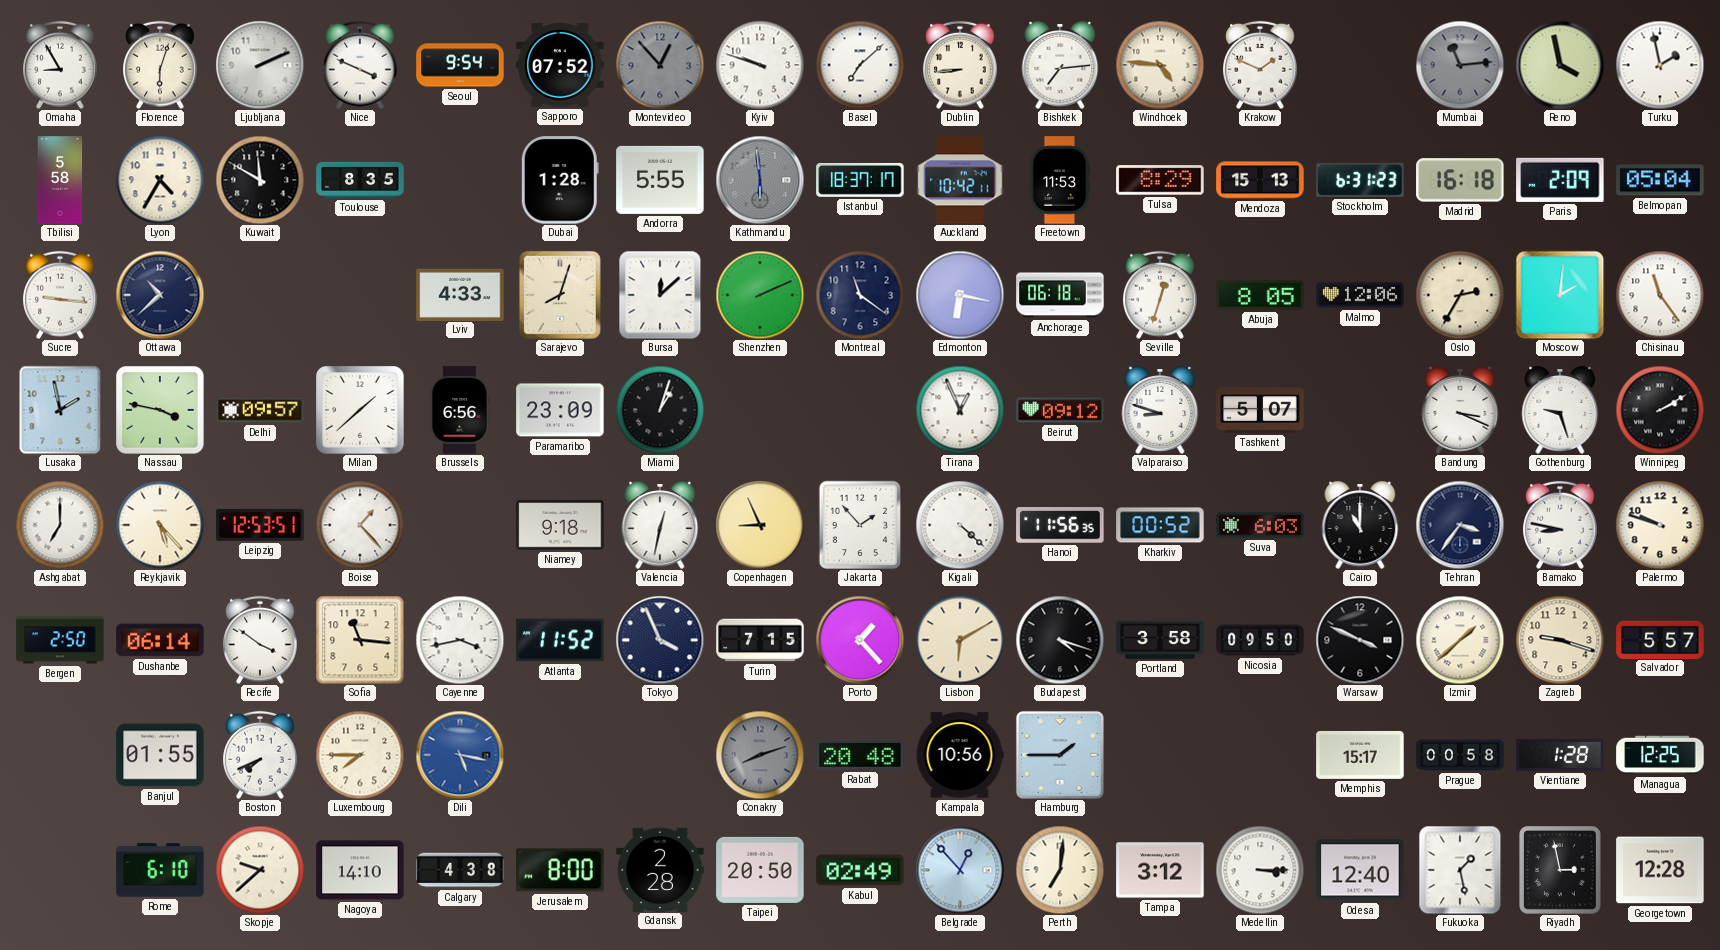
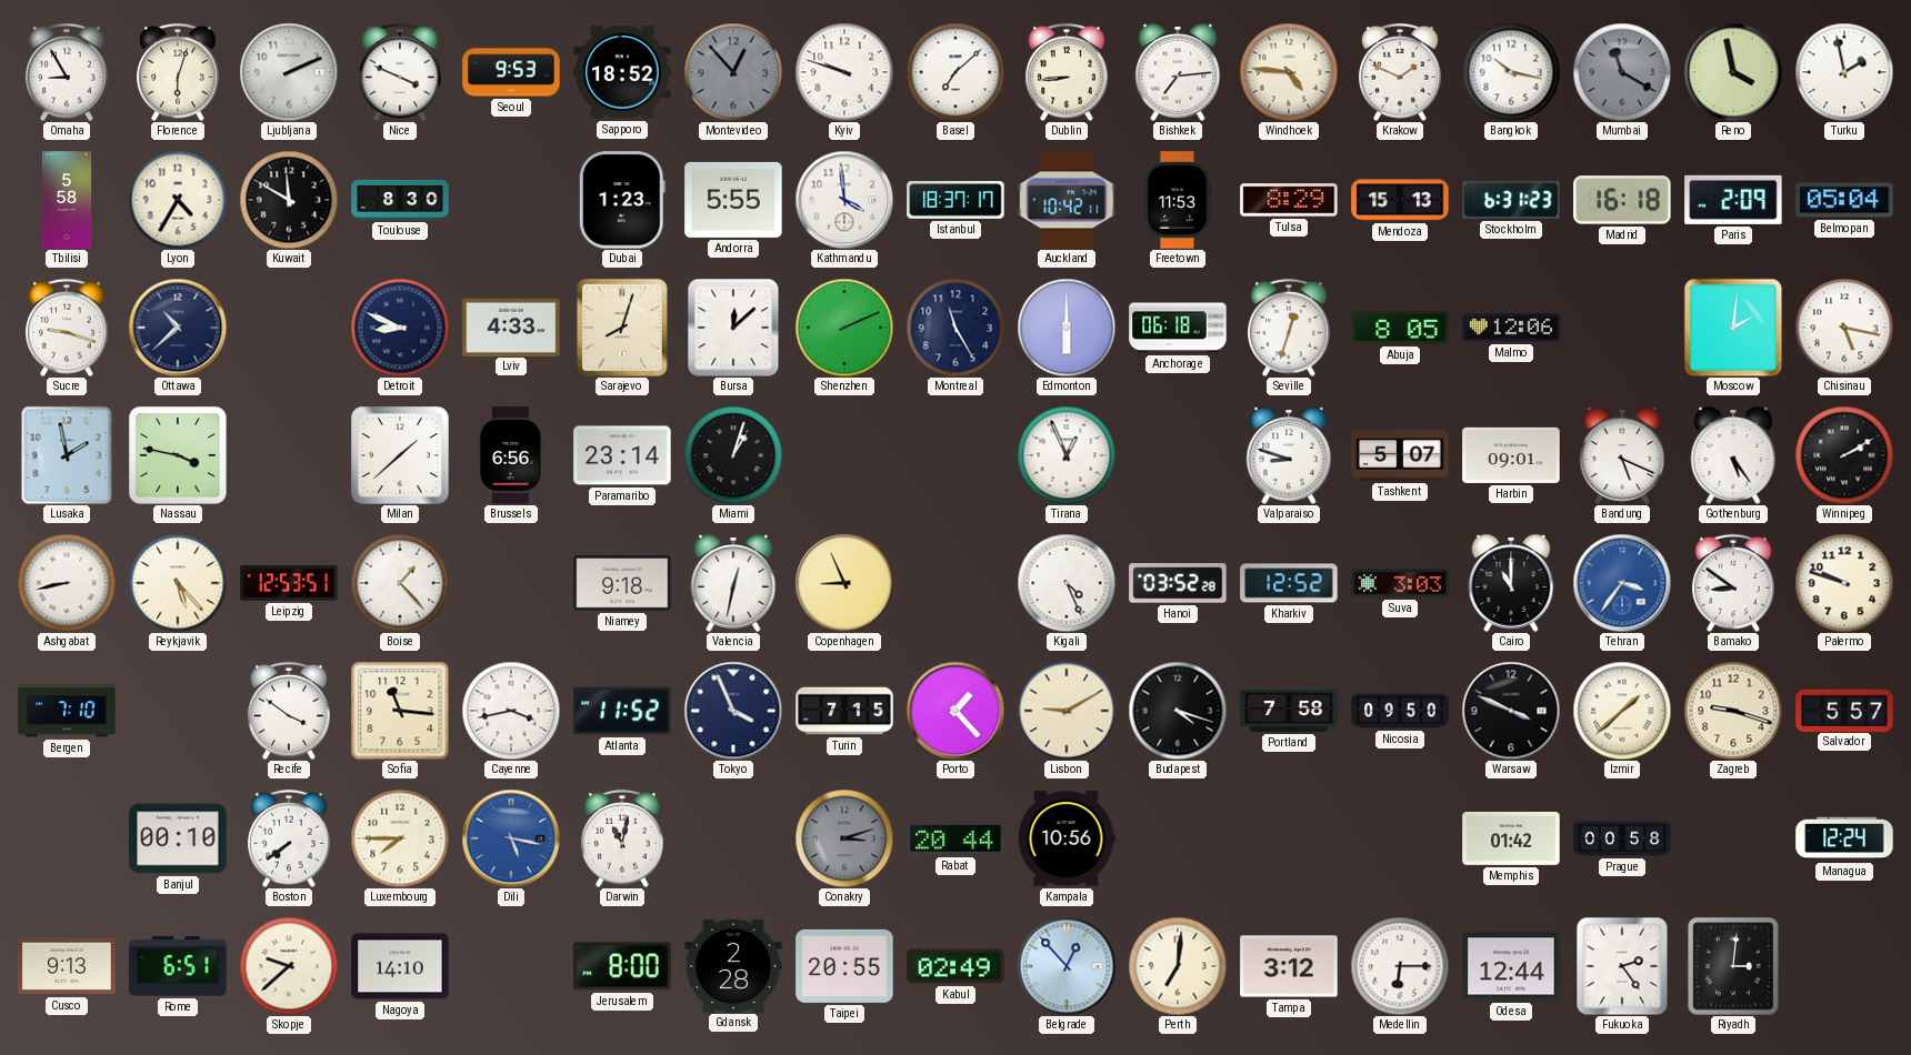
Seoul: 9:54 -> 9:53 (511, 72)
Sapporo: 07:52 -> 18:52 (622, 72)
Bangkok: none -> 10:17 (1511, 72)
Mumbai: 11:14 -> 11:20 (1622, 72)
Toulouse: 8:35 -> 8:30 (400, 200)
Dubai: 1:28 -> 1:23 (622, 200)
Kathmandu: 5:59 -> 3:59 (844, 200)
Kathmandu dial: grey -> white (844, 200)
Sucre: 9:16 -> 9:18 (67, 328)
Detroit: none -> 8:49 (400, 328)
Montreal: 11:21 -> 11:25 (955, 328)
Edmonton: 6:17 -> 6:00 (1067, 328)
Oslo: 2:35 -> none (1460, 295)
Chisinau: 11:24 -> 5:17 (1844, 328)
Delhi: 09:57 -> none (260, 410)
Paramaribo: 23:09 -> 23:14 (622, 455)
Beirut: 09:12 -> none (1060, 410)
Harbin: none -> 09:01 (1511, 455)
Bandung: 3:19 -> 5:19 (1622, 455)
Gothenburg: 9:27 -> 5:24 (1733, 455)
Ashgabat: 7:00 -> 8:43 (67, 583)
Jakarta: 1:53 -> none (859, 524)
Kigali: 4:22 -> 4:26 (1067, 583)
Hanoi: 11:56 -> 03:52 (1178, 583)
Kharkiv: 00:52 -> 12:52 (1289, 583)
Suva: 6:03 -> 3:03 (1400, 583)
Tehran dial: navy -> blue (1622, 583)
Bamako: 8:47 -> 8:51 (1733, 583)
Bergen: 2:50 -> 7:10 (67, 711)
Dushanbe: 06:14 -> none (160, 640)
Lisbon: 6:10 -> 9:10 (1067, 711)
Portland: 3:58 -> 7:58 (1289, 711)
Banjul: 01:55 -> 00:10 (178, 838)
Boston: 7:41 -> 7:39 (289, 838)
Darwin: none -> 11:02 (622, 838)
Conakry: 8:12 -> 3:12 (844, 838)
Rabat: 20:48 -> 20:44 (955, 838)
Hamburg: 1:45 -> none (1060, 755)
Memphis: 15:17 -> 01:42 (1511, 838)
Vientiane: 1:28 -> none (1560, 756)
Managua: 12:25 -> 12:24 (1844, 838)
Cusco: none -> 9:13 (67, 966)
Rome: 6:10 -> 6:51 (178, 966)
Calgary: 4:38 -> none (460, 870)
Taipei: 20:50 -> 20:55 (844, 966)
Medellin: 3:15 -> 6:15 (1400, 966)
Odesa: 12:40 -> 12:44 (1511, 966)
Fukuoka: 1:28 -> 2:24 (1622, 966)
Riyadh: 2:58 -> 3:01 (1734, 967)
Georgetown: 12:28 -> none (1660, 870)
